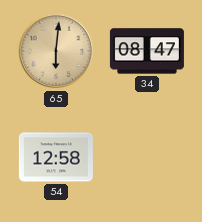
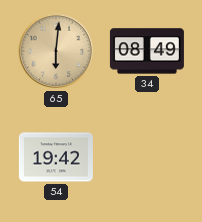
34: 08:47 -> 08:49 (147, 51)
54: 12:58 -> 19:42 (56, 157)
